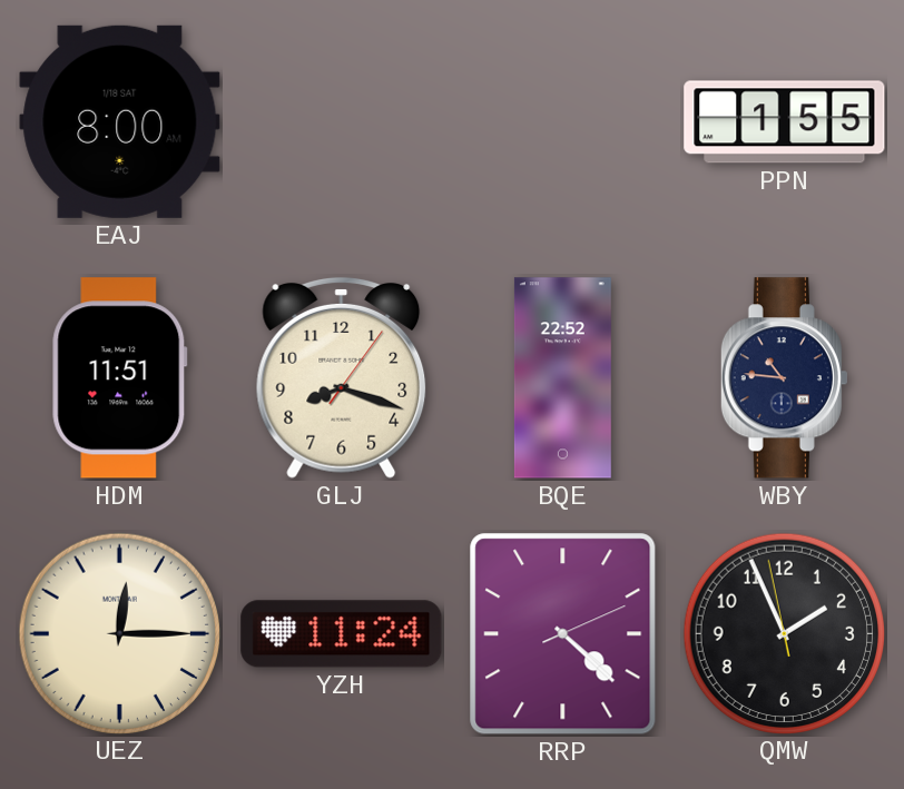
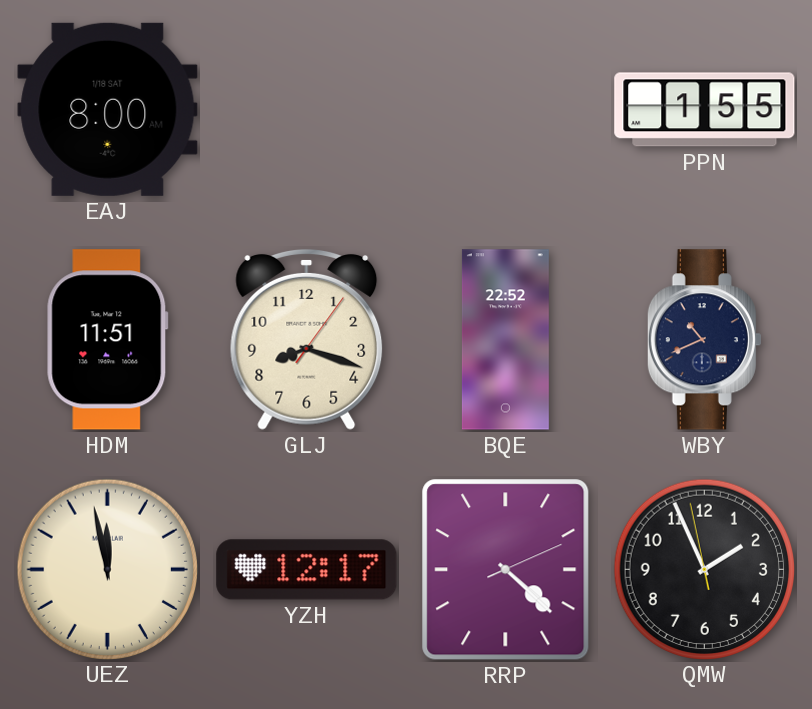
WBY: 10:46 -> 10:41 (704, 340)
UEZ: 12:15 -> 11:58 (107, 569)
YZH: 11:24 -> 12:17 (307, 570)
